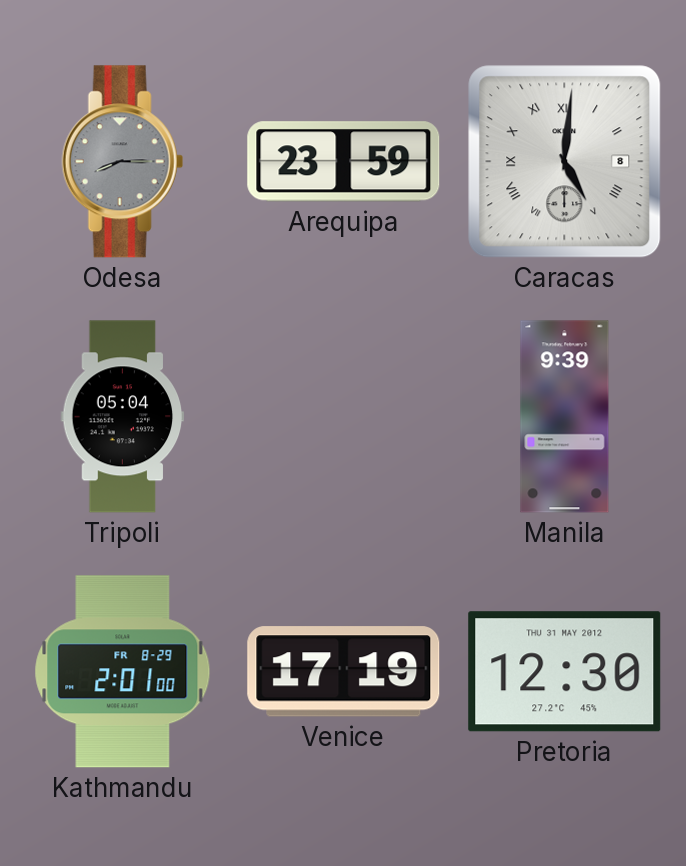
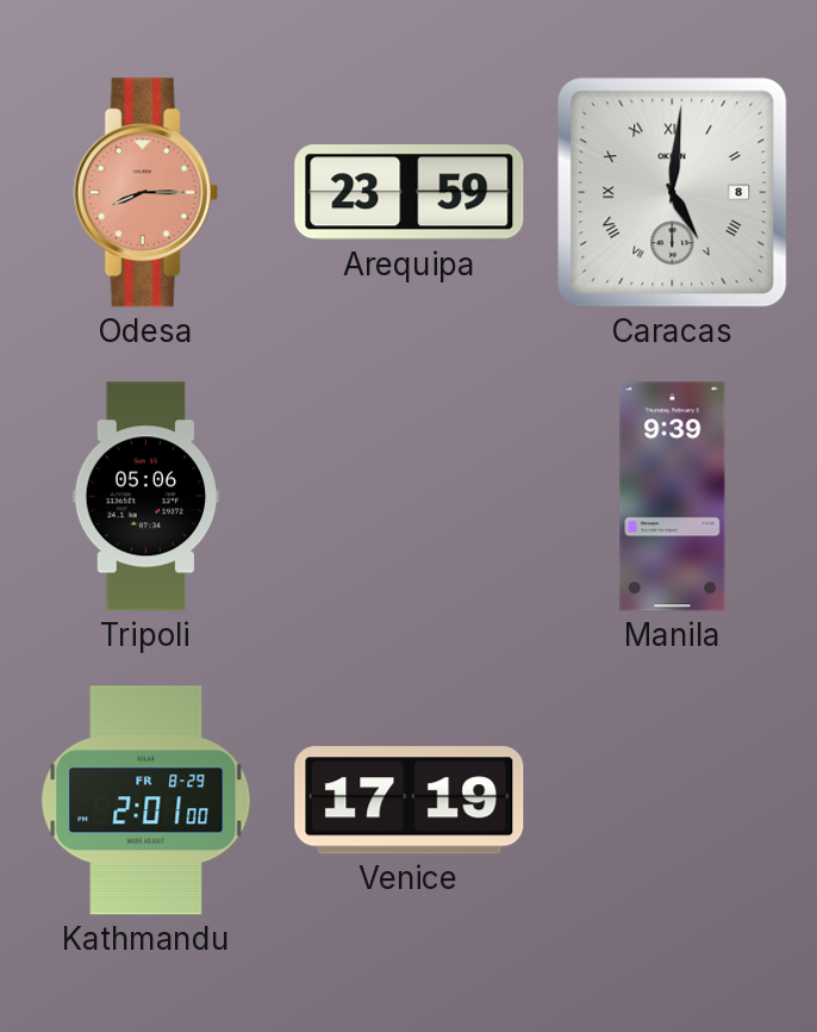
Odesa dial: grey -> salmon (145, 193)
Tripoli: 05:04 -> 05:06 (146, 497)
Pretoria: 12:30 -> none (565, 672)
